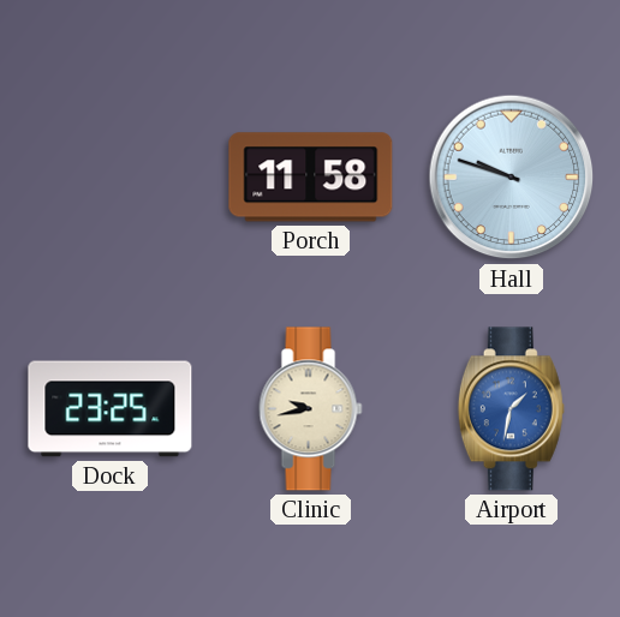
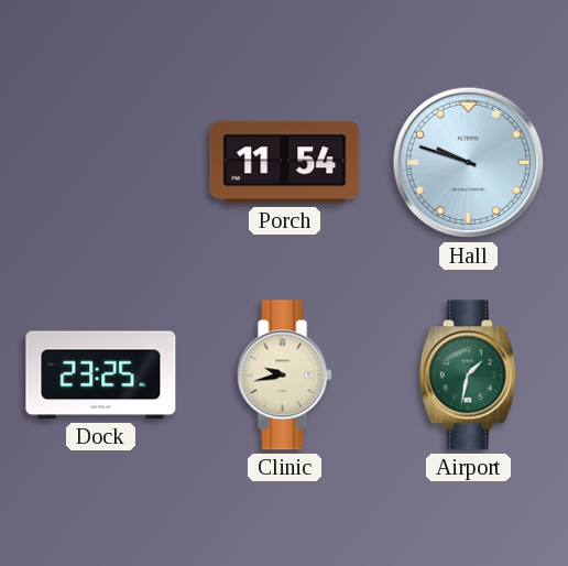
Porch: 11:58 -> 11:54 (285, 163)
Airport dial: blue -> green (468, 375)
